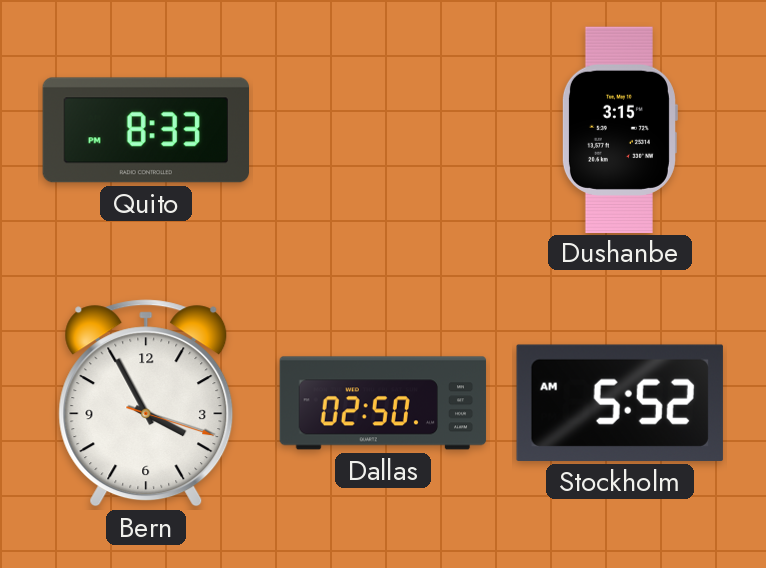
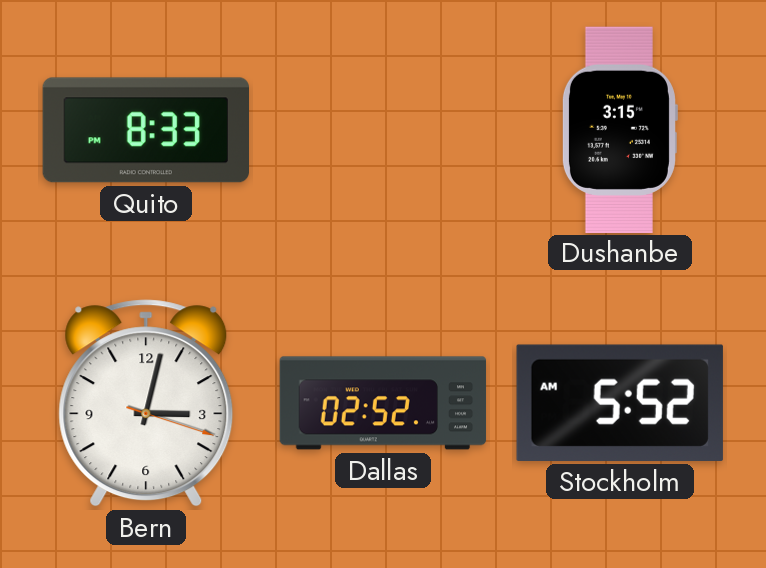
Bern: 3:55 -> 3:02 (146, 403)
Dallas: 02:50 -> 02:52 (383, 403)
